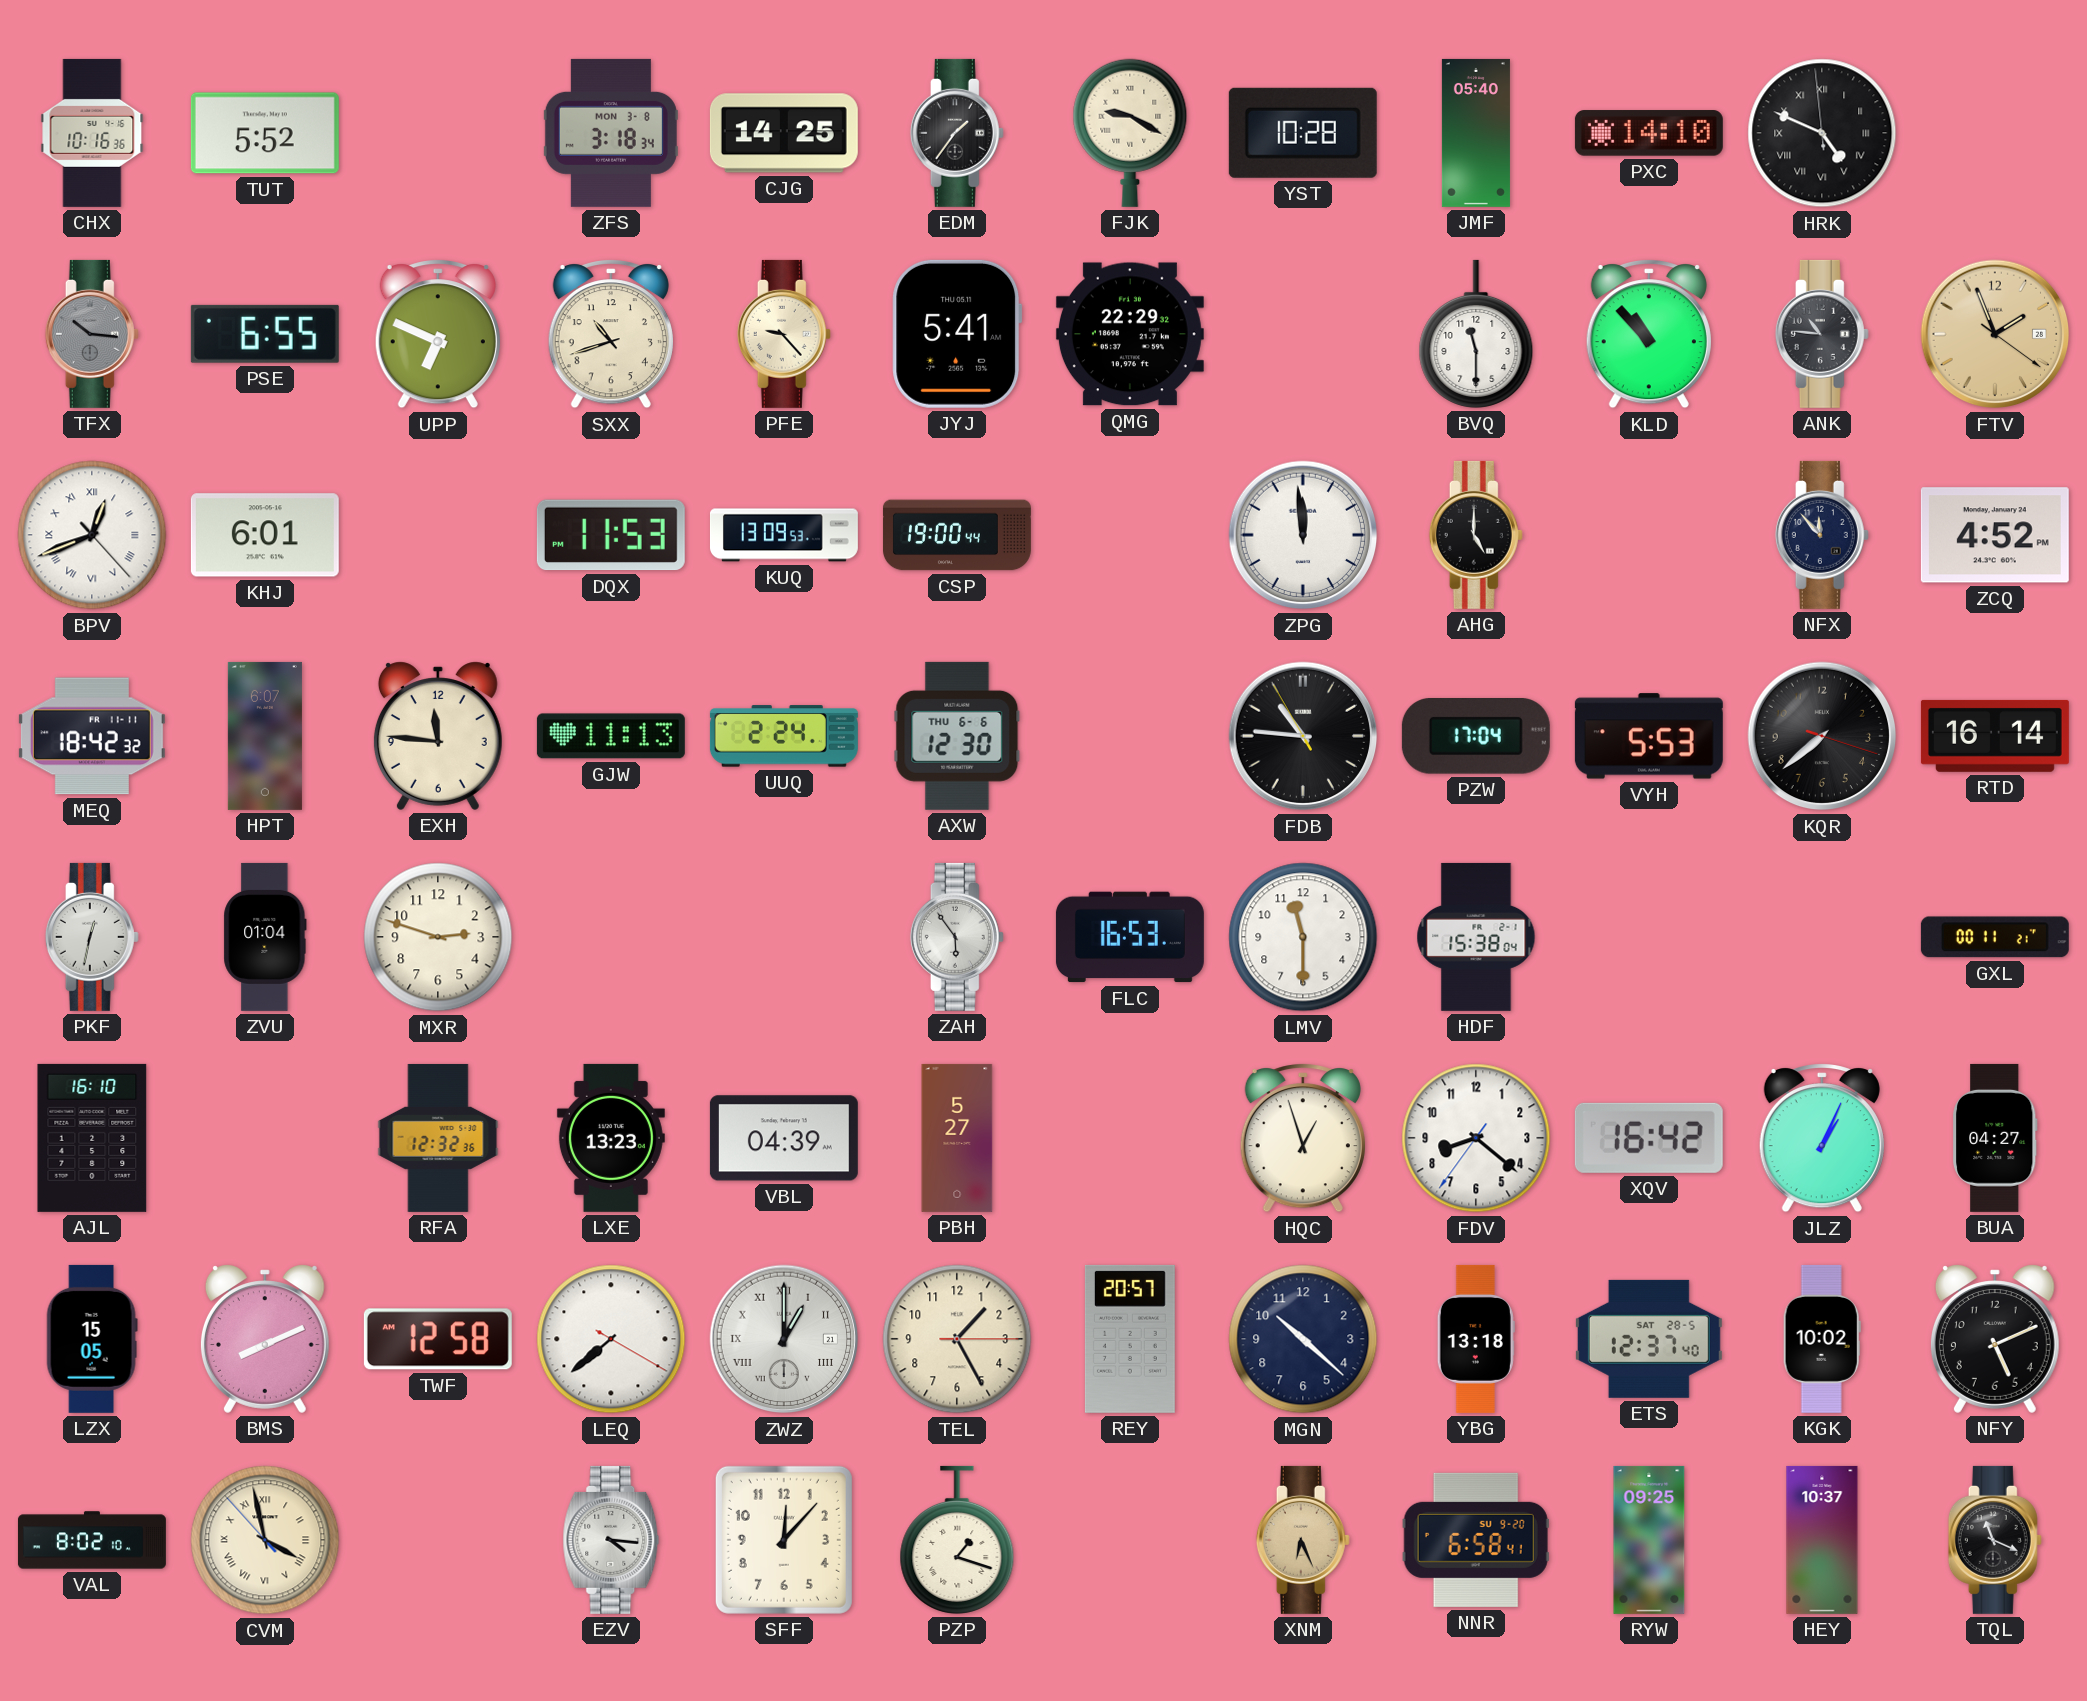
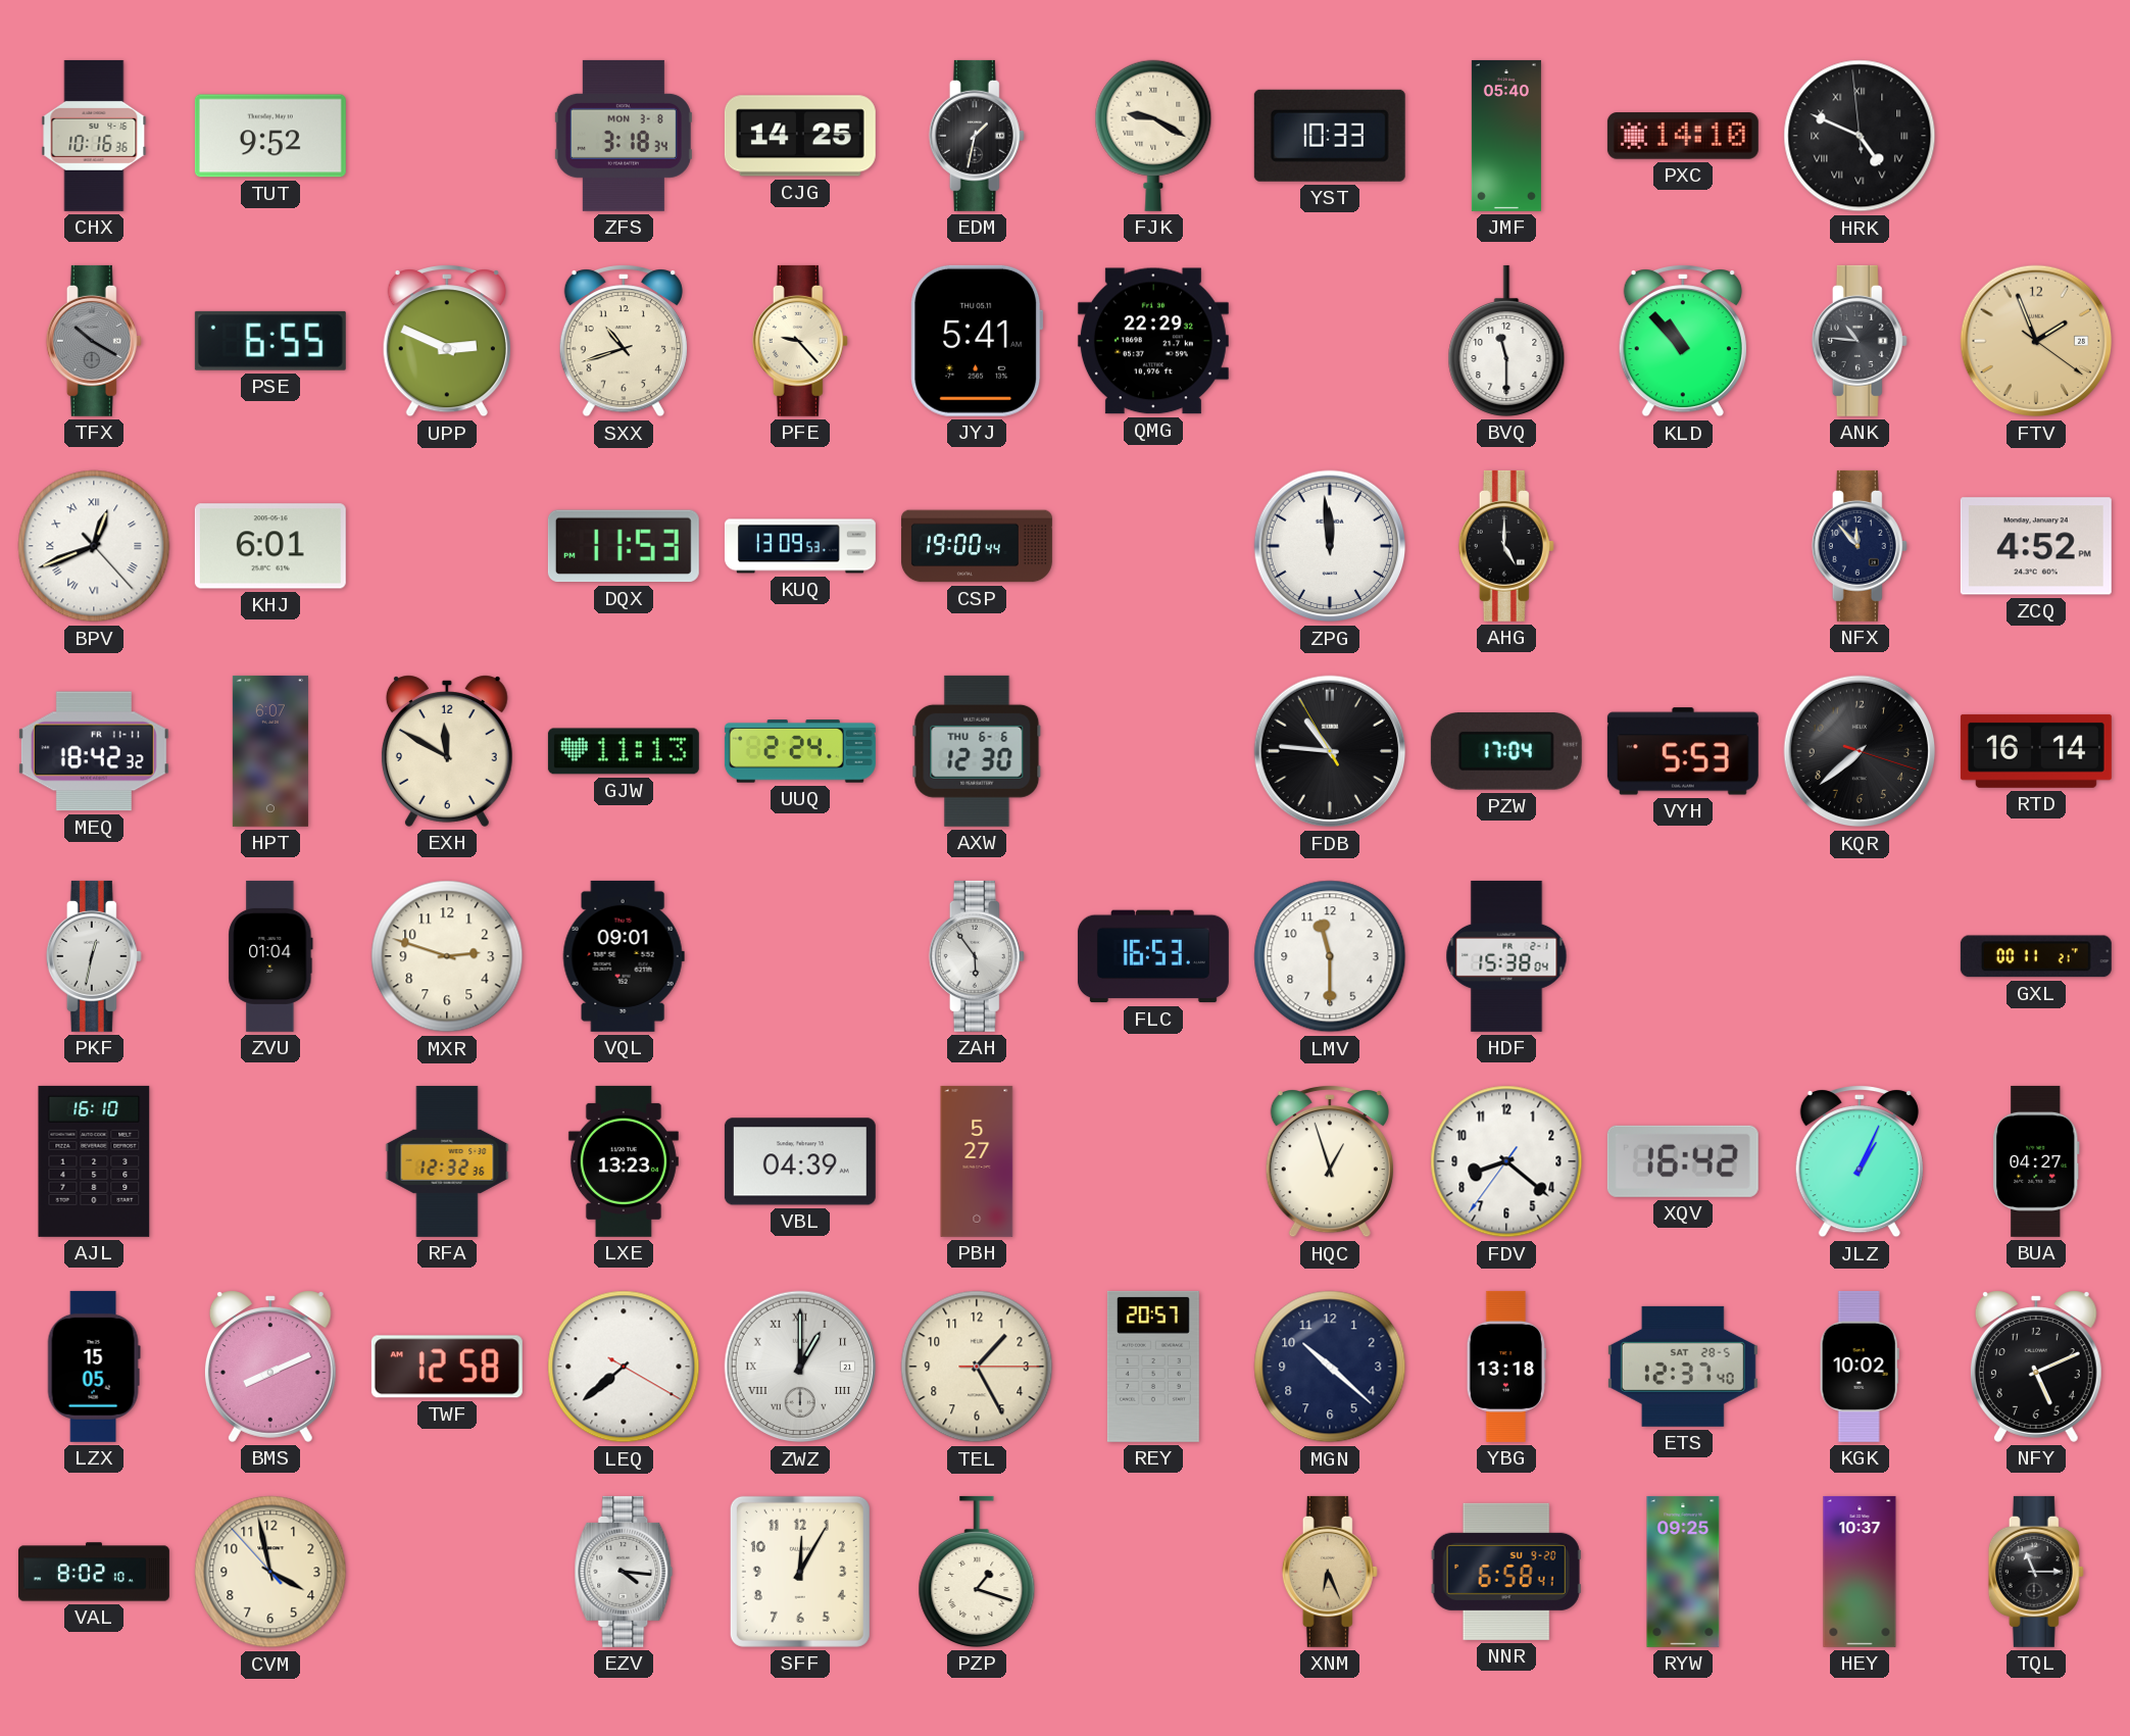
TUT: 5:52 -> 9:52 (270, 136)
EDM: 1:36 -> 1:32 (977, 136)
YST: 10:28 -> 10:33 (1330, 136)
TFX: 10:16 -> 10:20 (94, 341)
UPP: 6:49 -> 2:49 (447, 342)
EXH: 11:46 -> 11:50 (447, 751)
VQL: none -> 09:01 (624, 956)
CVM numerals: Roman -> Arabic (270, 1572)
SFF: 12:07 -> 12:05 (800, 1572)
TQL: 11:19 -> 11:15 (2036, 1572)
